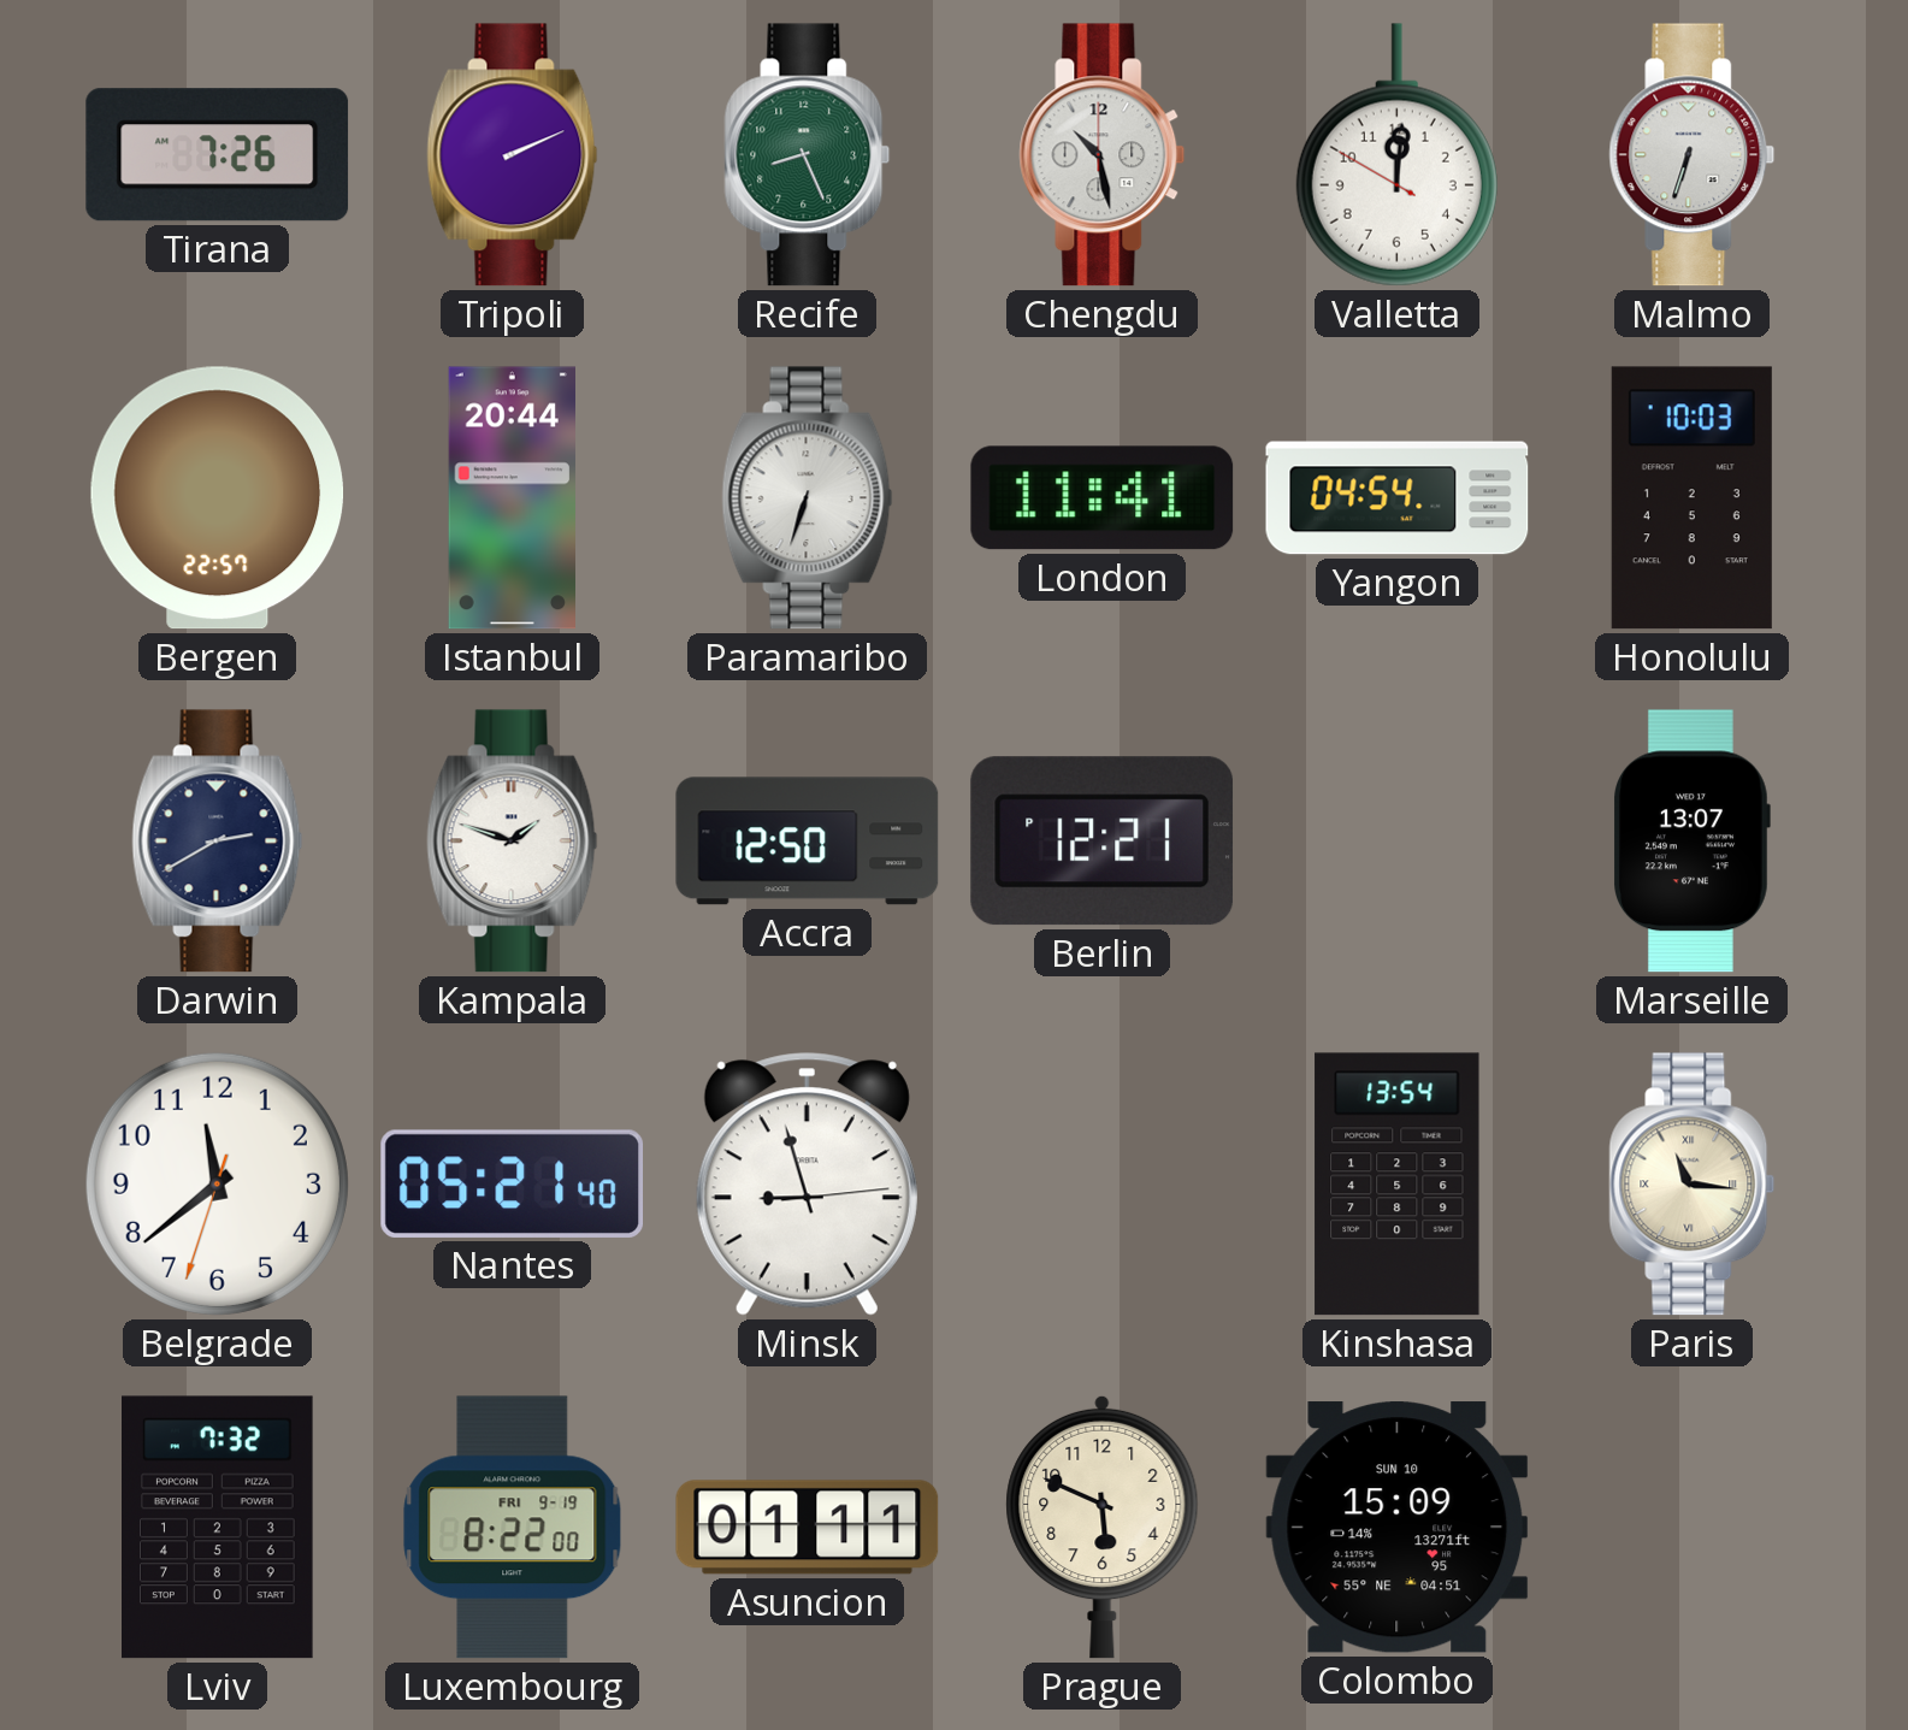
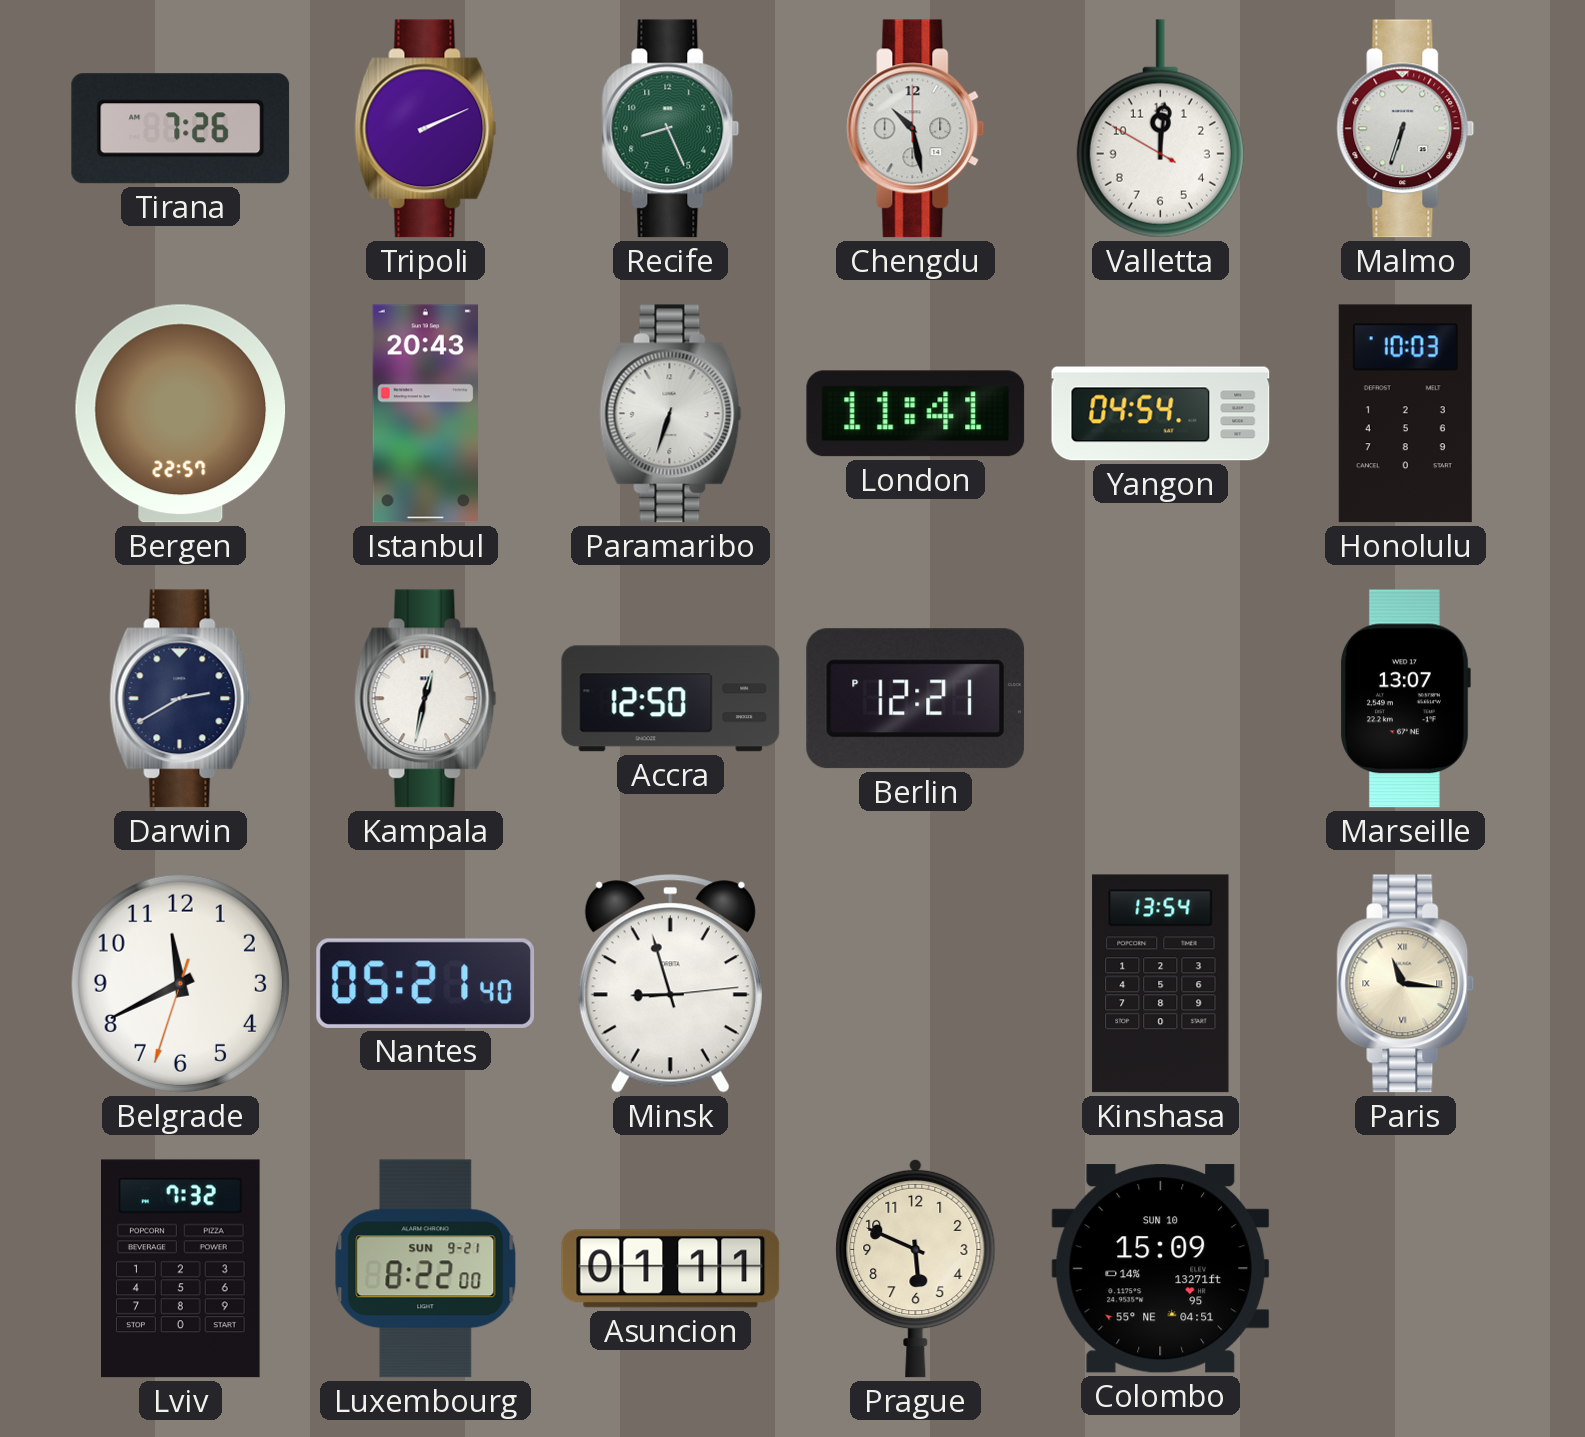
Istanbul: 20:44 -> 20:43 (425, 414)
Kampala: 1:48 -> 12:32 (426, 699)
Belgrade: 11:38 -> 11:40 (180, 983)
Luxembourg date: FRI 9-19 -> SUN 9-21 (426, 1269)
